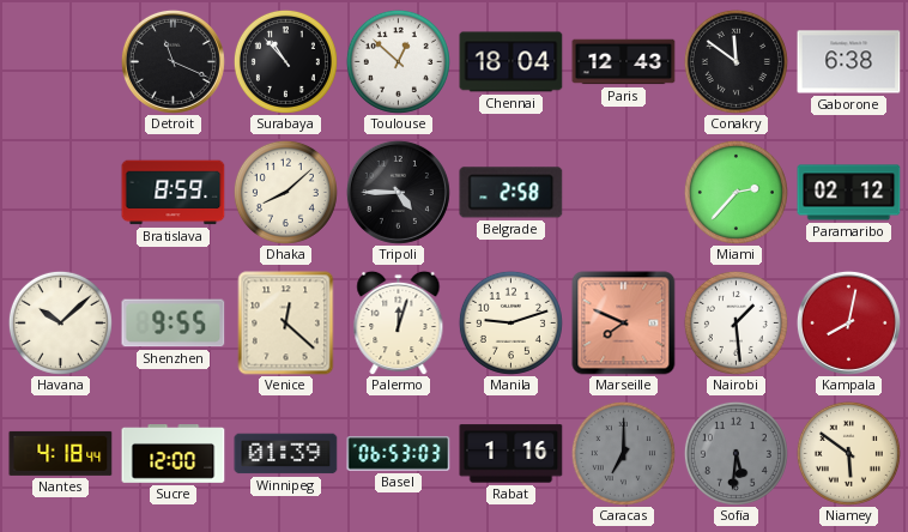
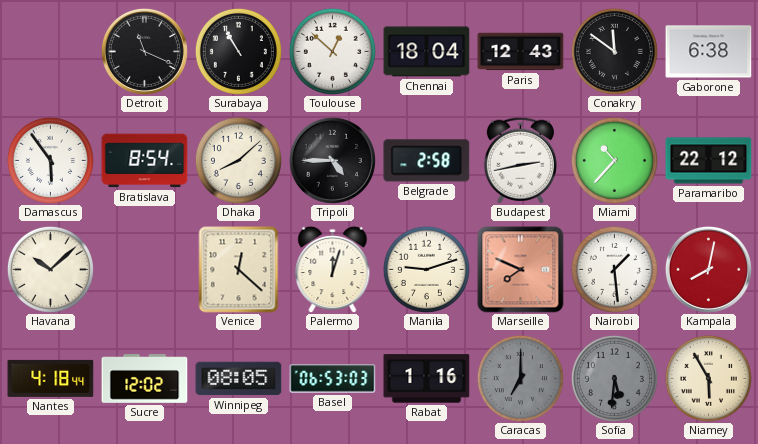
Surabaya: 10:53 -> 10:55 (238, 51)
Damascus: none -> 5:54 (50, 160)
Bratislava: 8:59 -> 8:54 (145, 161)
Budapest: none -> 2:43 (520, 160)
Miami: 2:37 -> 10:37 (614, 160)
Paramaribo: 02:12 -> 22:12 (709, 161)
Shenzhen: 9:55 -> none (174, 324)
Sucre: 12:00 -> 12:02 (145, 379)
Winnipeg: 01:39 -> 08:05 (239, 379)
Niamey: 5:51 -> 5:55 (708, 378)
